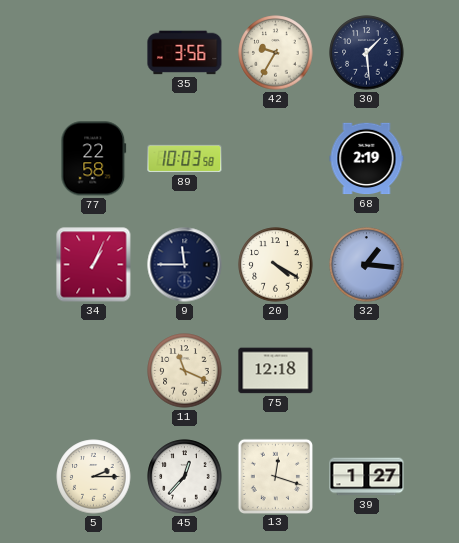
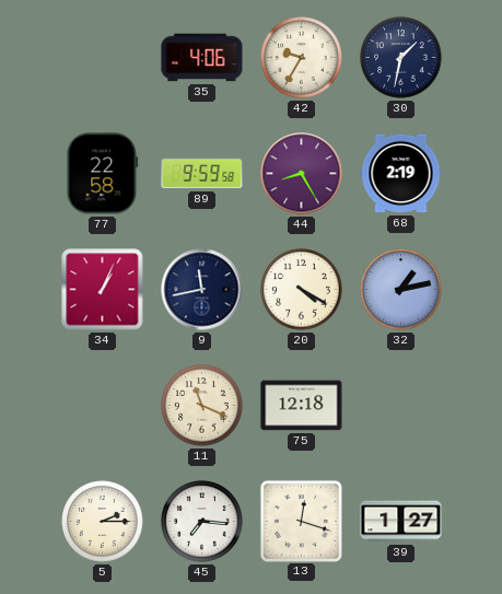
35: 3:56 -> 4:06 (202, 58)
30: 1:29 -> 1:32 (401, 58)
89: 10:03 -> 9:59 (202, 174)
44: none -> 8:25 (302, 174)
9: 11:45 -> 11:43 (202, 290)
32: 1:16 -> 1:13 (401, 290)
45: 12:37 -> 7:16 (202, 522)
